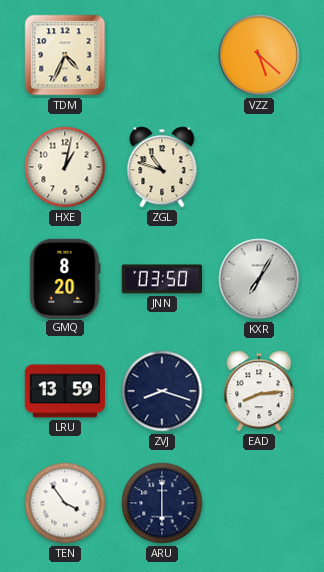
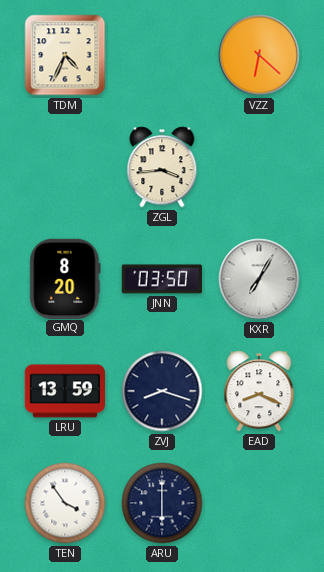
VZZ: 5:22 -> 6:22 (259, 55)
HXE: 1:02 -> none (65, 167)
ZGL: 10:48 -> 3:44 (162, 167)
EAD: 8:14 -> 8:19 (259, 391)
